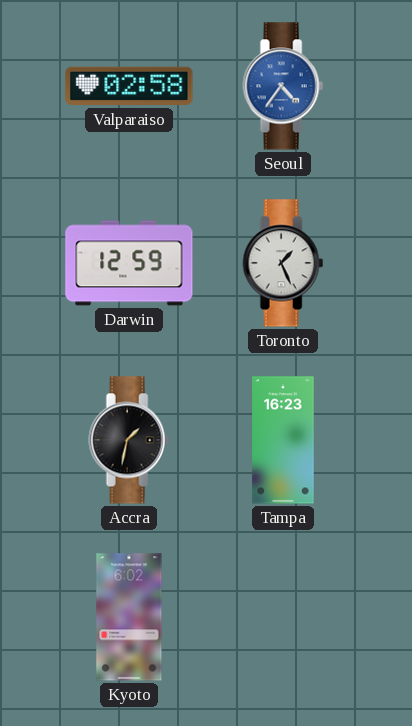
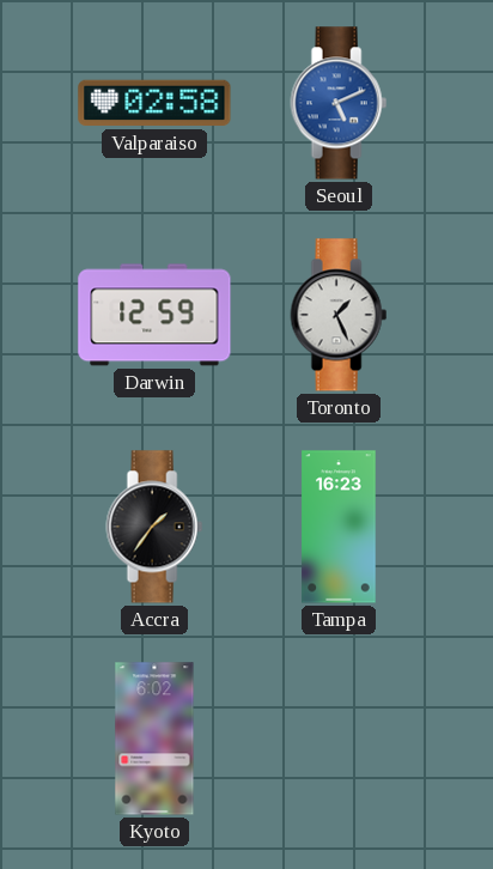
Seoul: 4:36 -> 5:11 (339, 103)
Accra: 1:32 -> 1:36 (154, 527)
